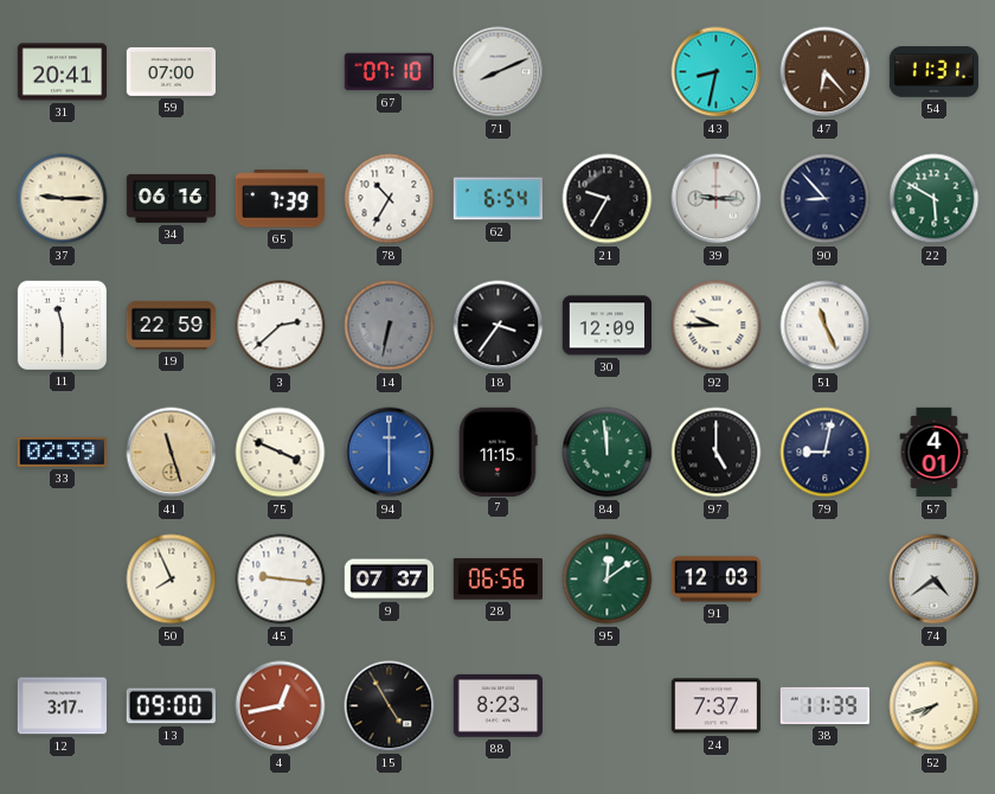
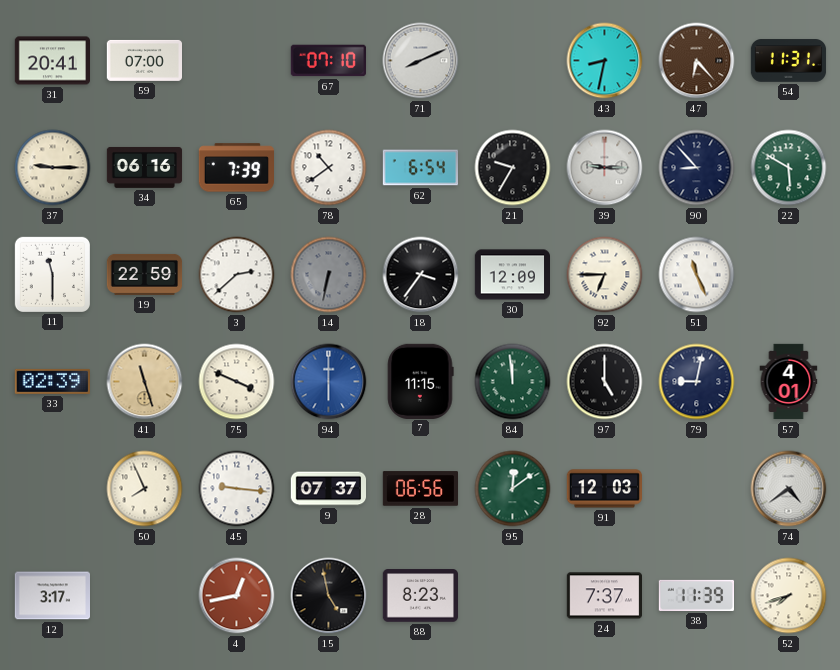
78: 10:35 -> 10:39 (329, 168)
92: 9:45 -> 6:45 (605, 275)
13: 09:00 -> none (171, 706)
15: 4:55 -> 4:58 (329, 596)
